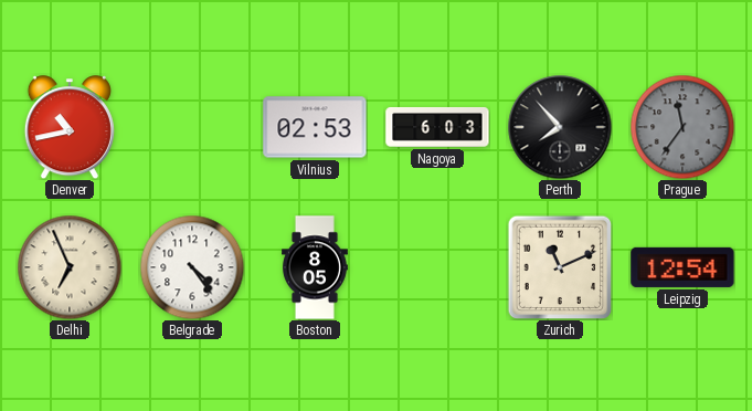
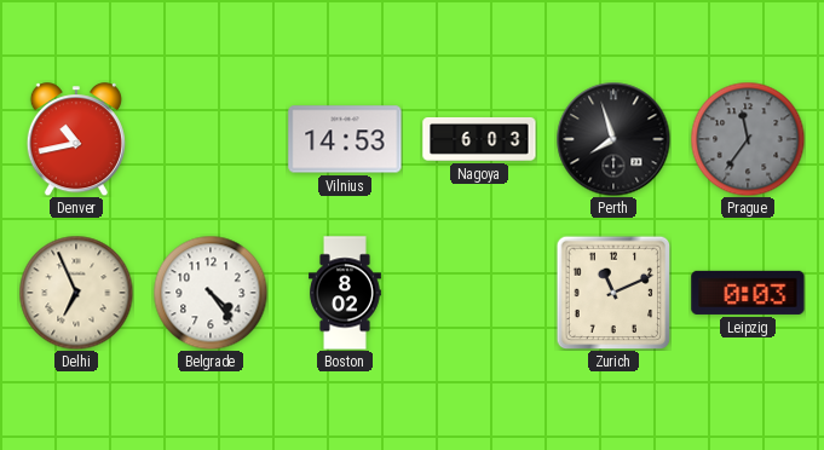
Vilnius: 02:53 -> 14:53 (345, 139)
Perth: 7:53 -> 7:57 (613, 139)
Boston: 8:05 -> 8:02 (346, 293)
Leipzig: 12:54 -> 0:03 (748, 293)
